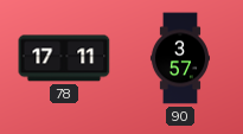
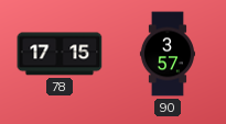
78: 17:11 -> 17:15 (60, 54)
